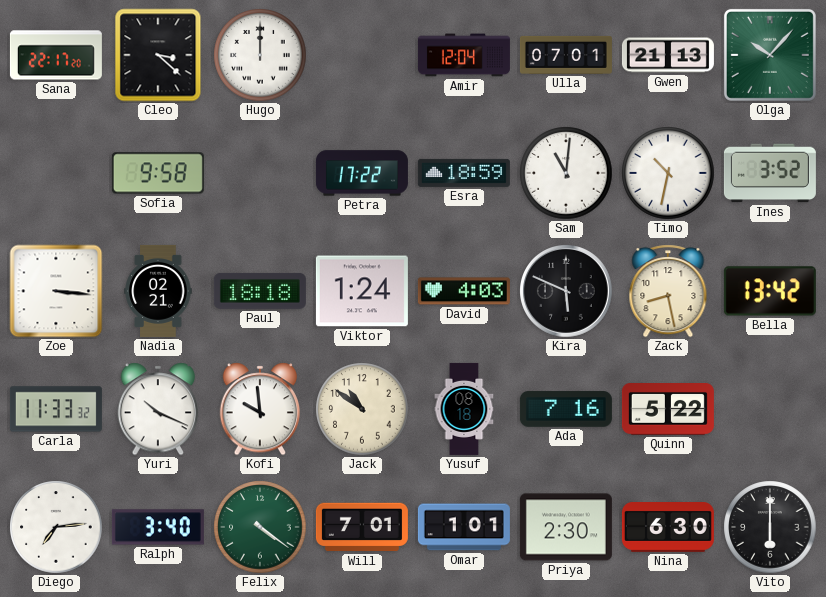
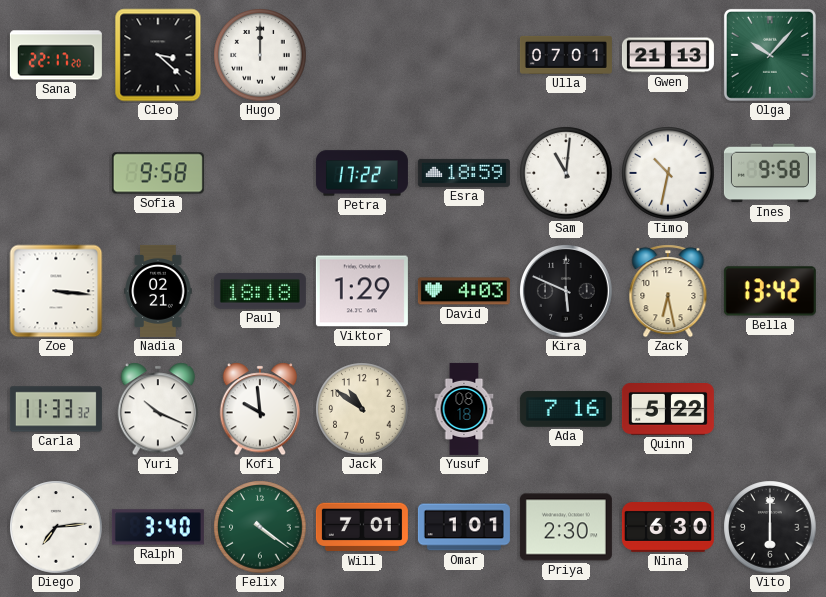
Amir: 12:04 -> none (464, 55)
Ines: 3:52 -> 9:58 (770, 173)
Viktor: 1:24 -> 1:29 (362, 291)
Zack: 8:28 -> 6:28 (668, 291)
